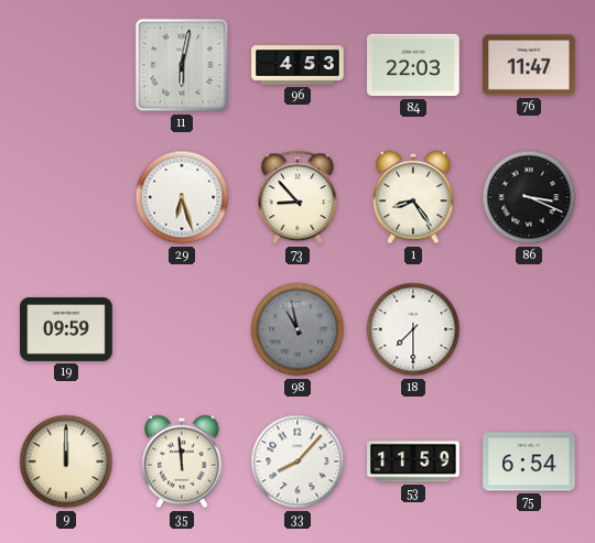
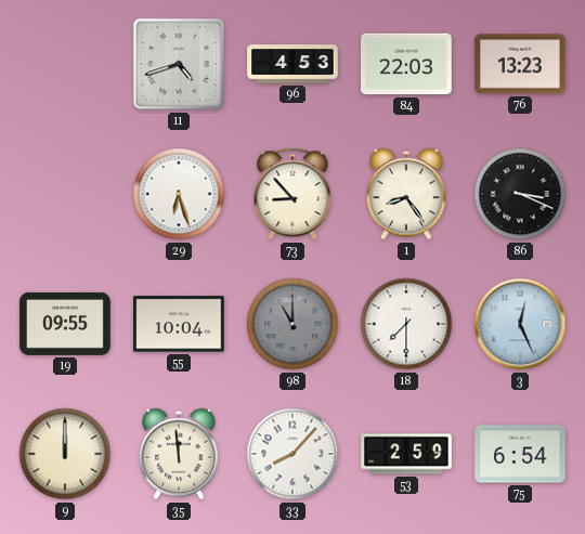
11: 6:02 -> 4:42 (179, 64)
76: 11:47 -> 13:23 (520, 64)
19: 09:59 -> 09:55 (65, 324)
55: none -> 10:04 (179, 324)
98: 10:58 -> 11:00 (292, 324)
3: none -> 12:26 (520, 324)
53: 11:59 -> 2:59 (406, 454)
